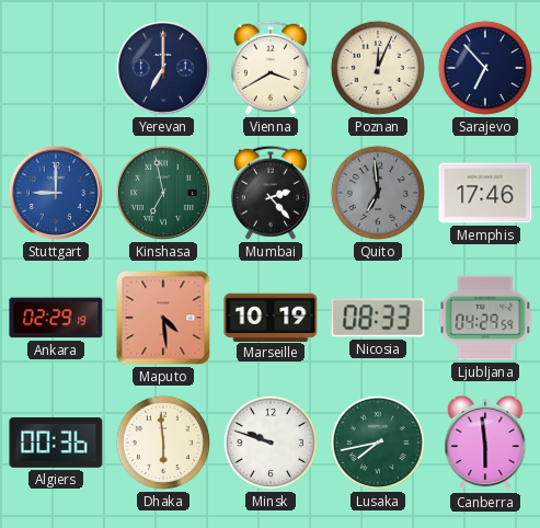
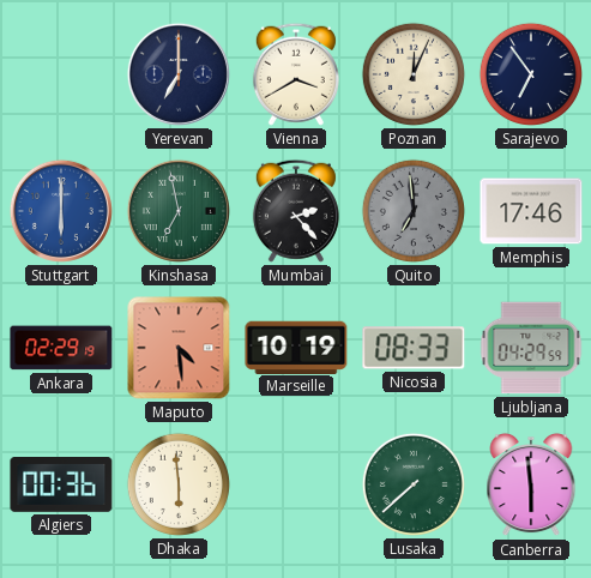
Sarajevo: 6:53 -> 6:54 (531, 74)
Stuttgart: 9:00 -> 6:00 (61, 211)
Minsk: 9:48 -> none (271, 443)
Lusaka: 7:43 -> 7:38 (414, 484)
